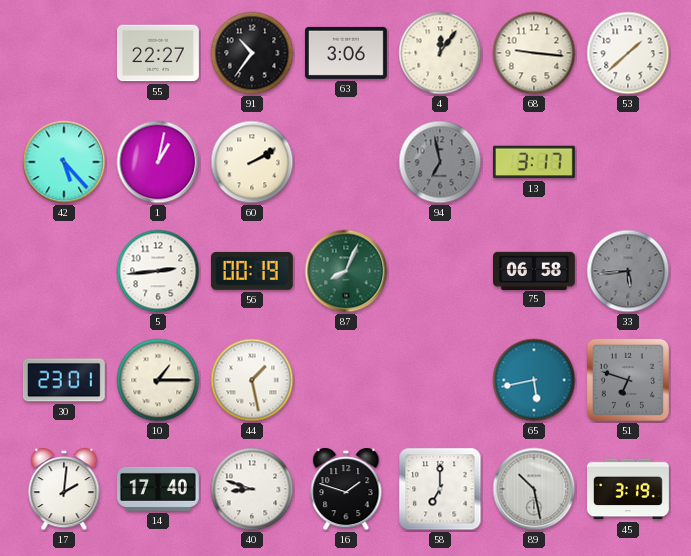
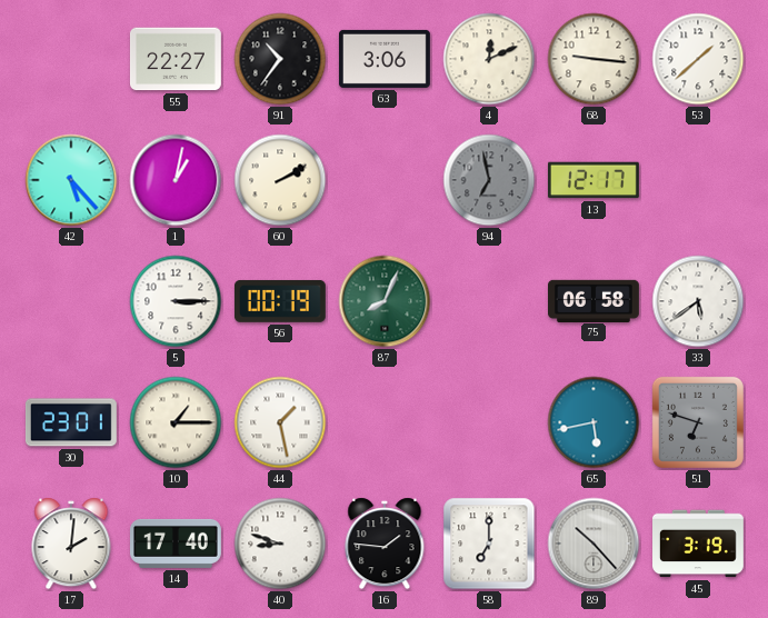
4: 12:06 -> 12:11 (489, 59)
13: 3:17 -> 12:17 (594, 180)
5: 2:44 -> 3:15 (176, 301)
33: 5:44 -> 5:39 (698, 301)
33 dial: grey -> white (698, 301)
16: 1:48 -> 1:46 (385, 544)
89: 10:28 -> 10:23 (594, 544)
